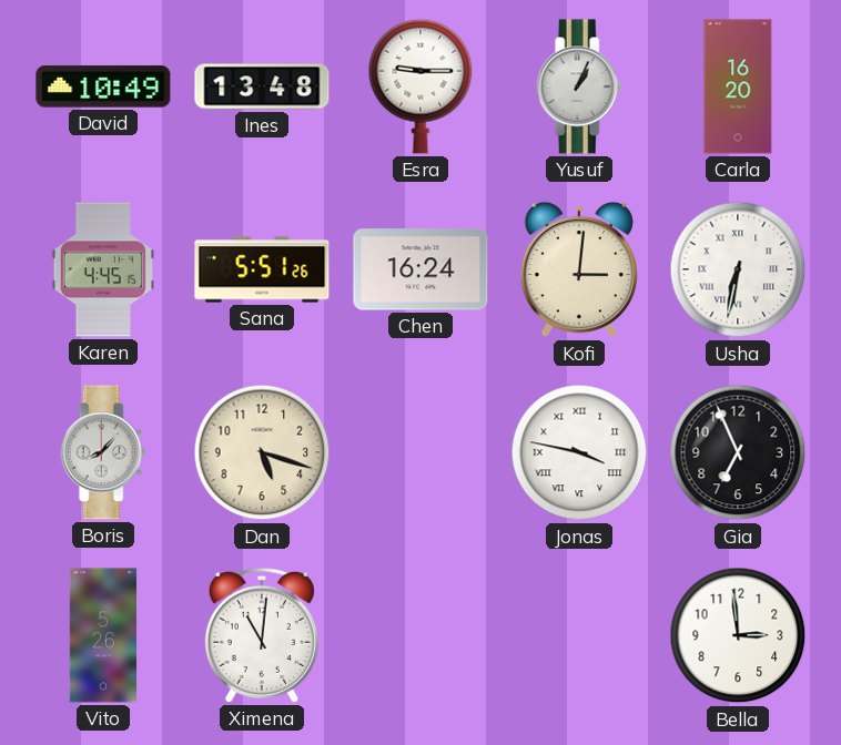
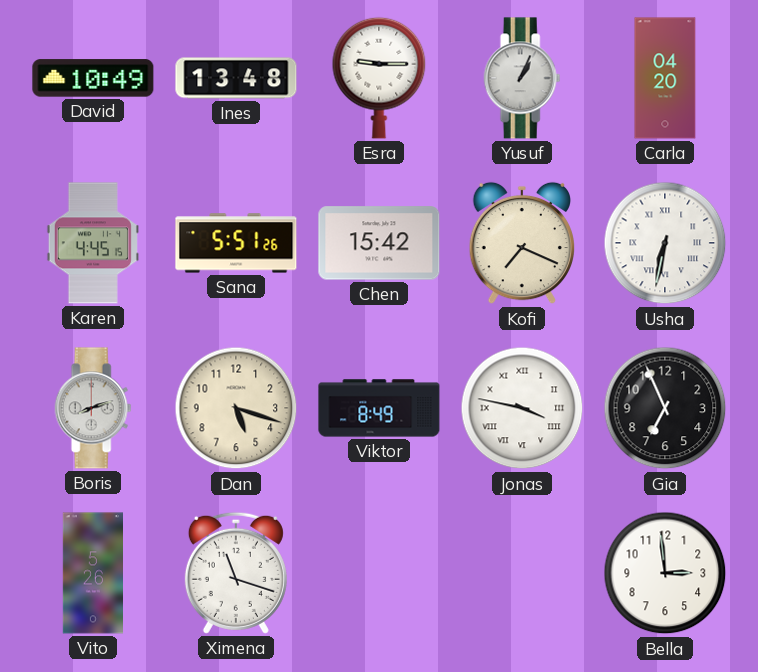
Carla: 16:20 -> 04:20 (665, 78)
Chen: 16:24 -> 15:42 (379, 243)
Kofi: 3:01 -> 7:19 (521, 243)
Boris: 8:07 -> 8:12 (93, 408)
Viktor: none -> 8:49 (379, 408)
Ximena: 11:01 -> 11:18 (236, 573)
